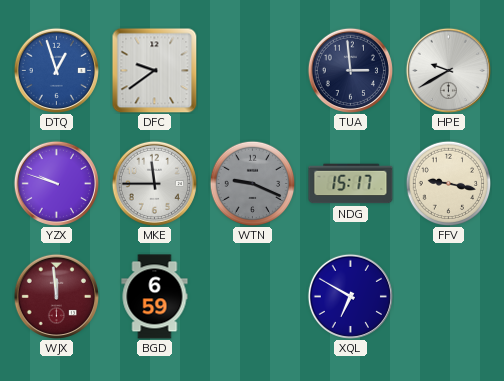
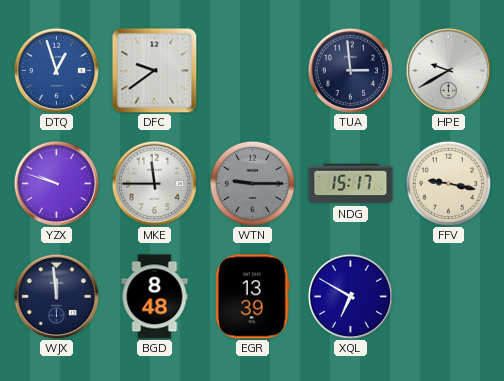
WTN: 9:19 -> 9:15 (252, 183)
WJX dial: burgundy -> navy (56, 296)
BGD: 6:59 -> 8:48 (155, 297)
EGR: none -> 13:39 (252, 297)
